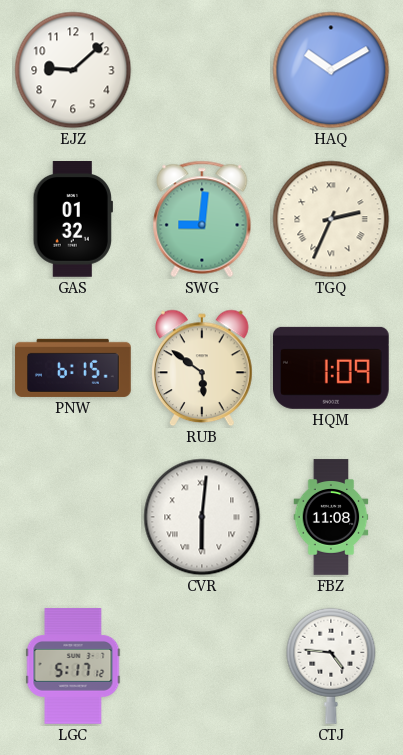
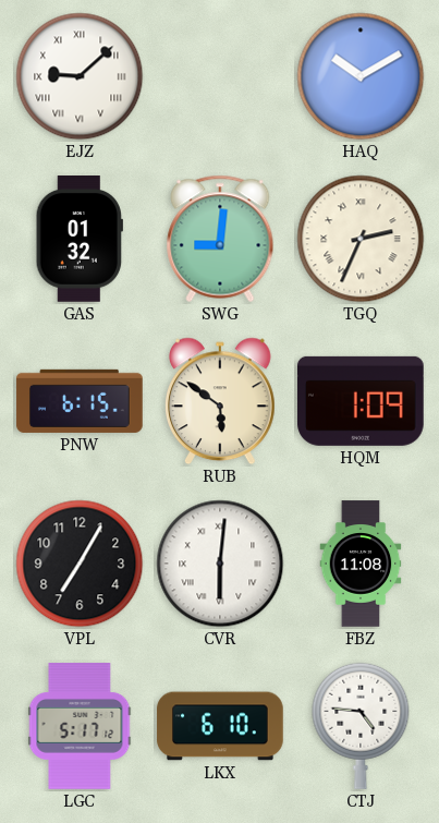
EJZ numerals: Arabic -> Roman (80, 76)
VPL: none -> 7:05 (80, 564)
LKX: none -> 6:10 (220, 726)
